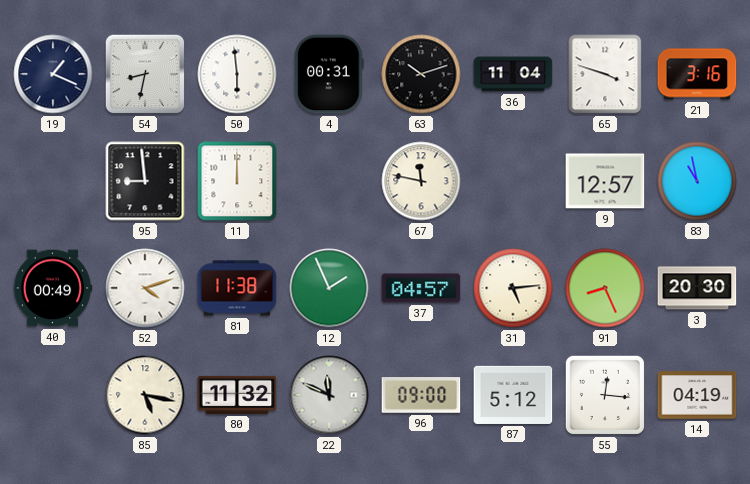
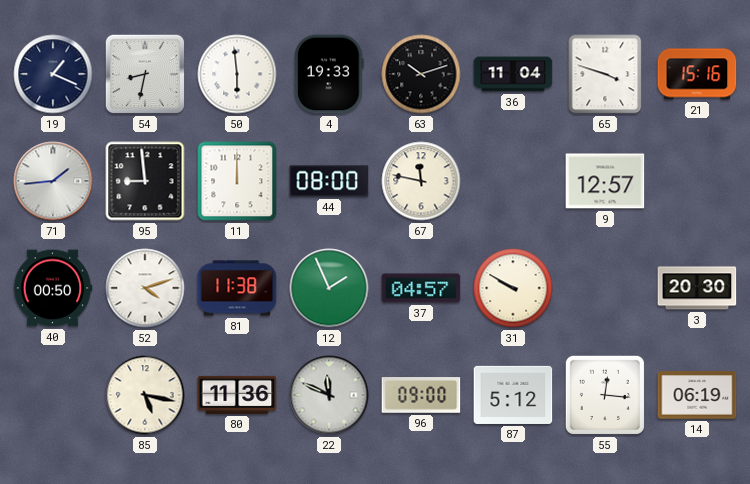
4: 00:31 -> 19:33 (329, 74)
21: 3:16 -> 15:16 (697, 74)
71: none -> 1:44 (53, 181)
44: none -> 08:00 (329, 181)
83: 10:58 -> none (697, 181)
40: 00:49 -> 00:50 (53, 288)
31: 5:14 -> 9:50 (513, 288)
91: 8:26 -> none (605, 288)
80: 11:32 -> 11:36 (237, 395)
14: 04:19 -> 06:19 (697, 395)
